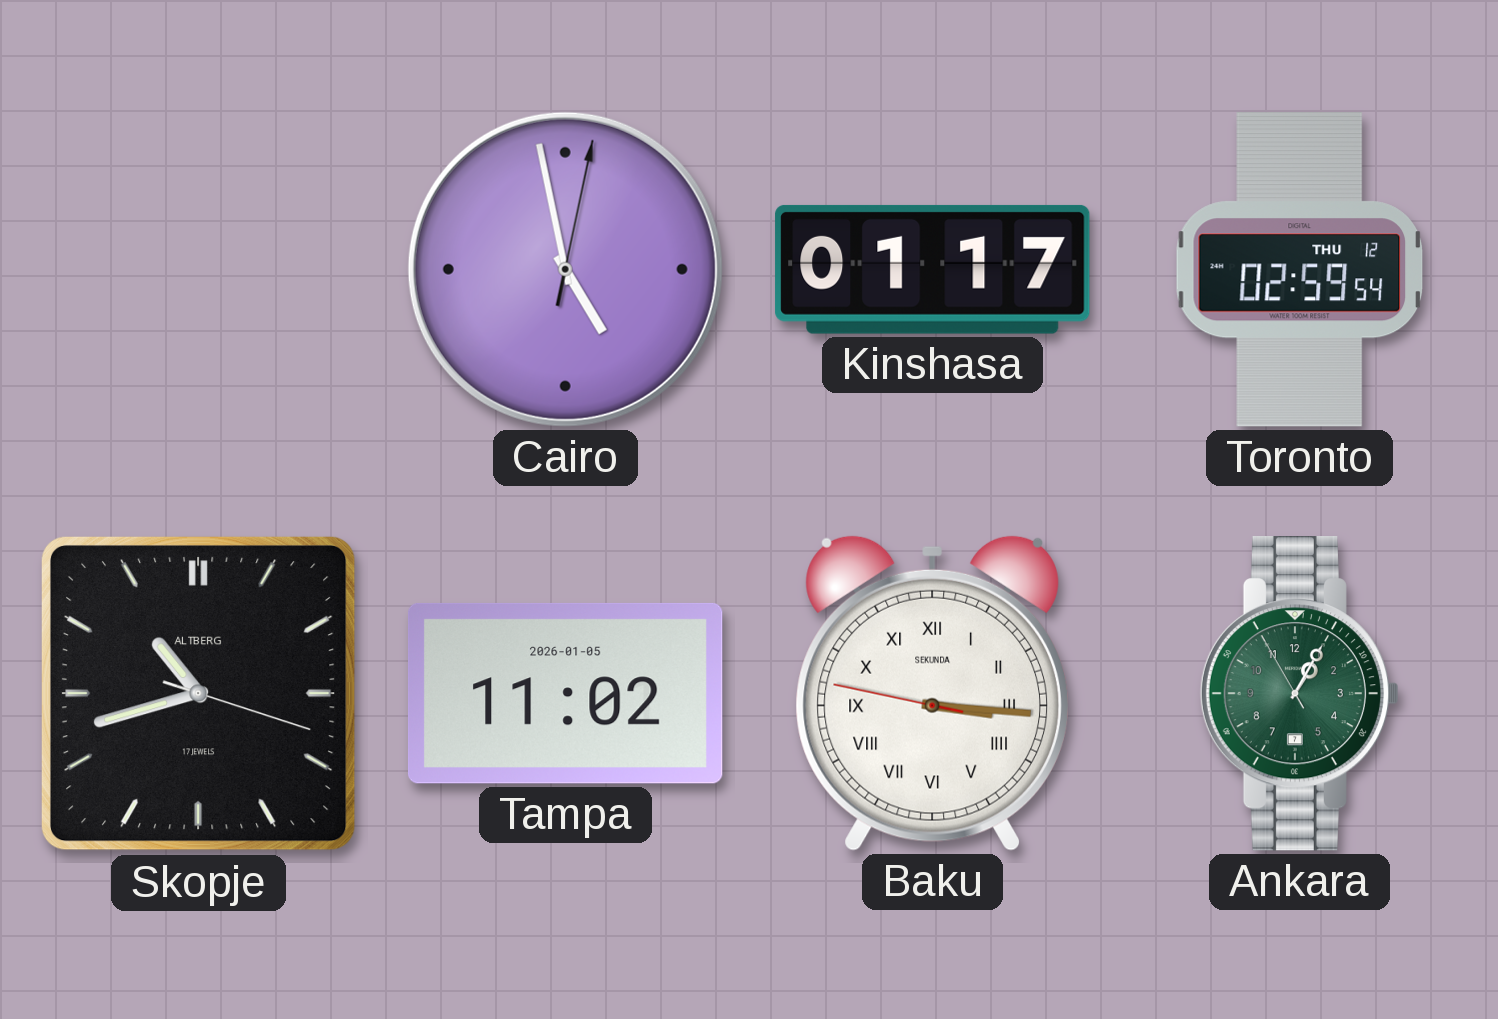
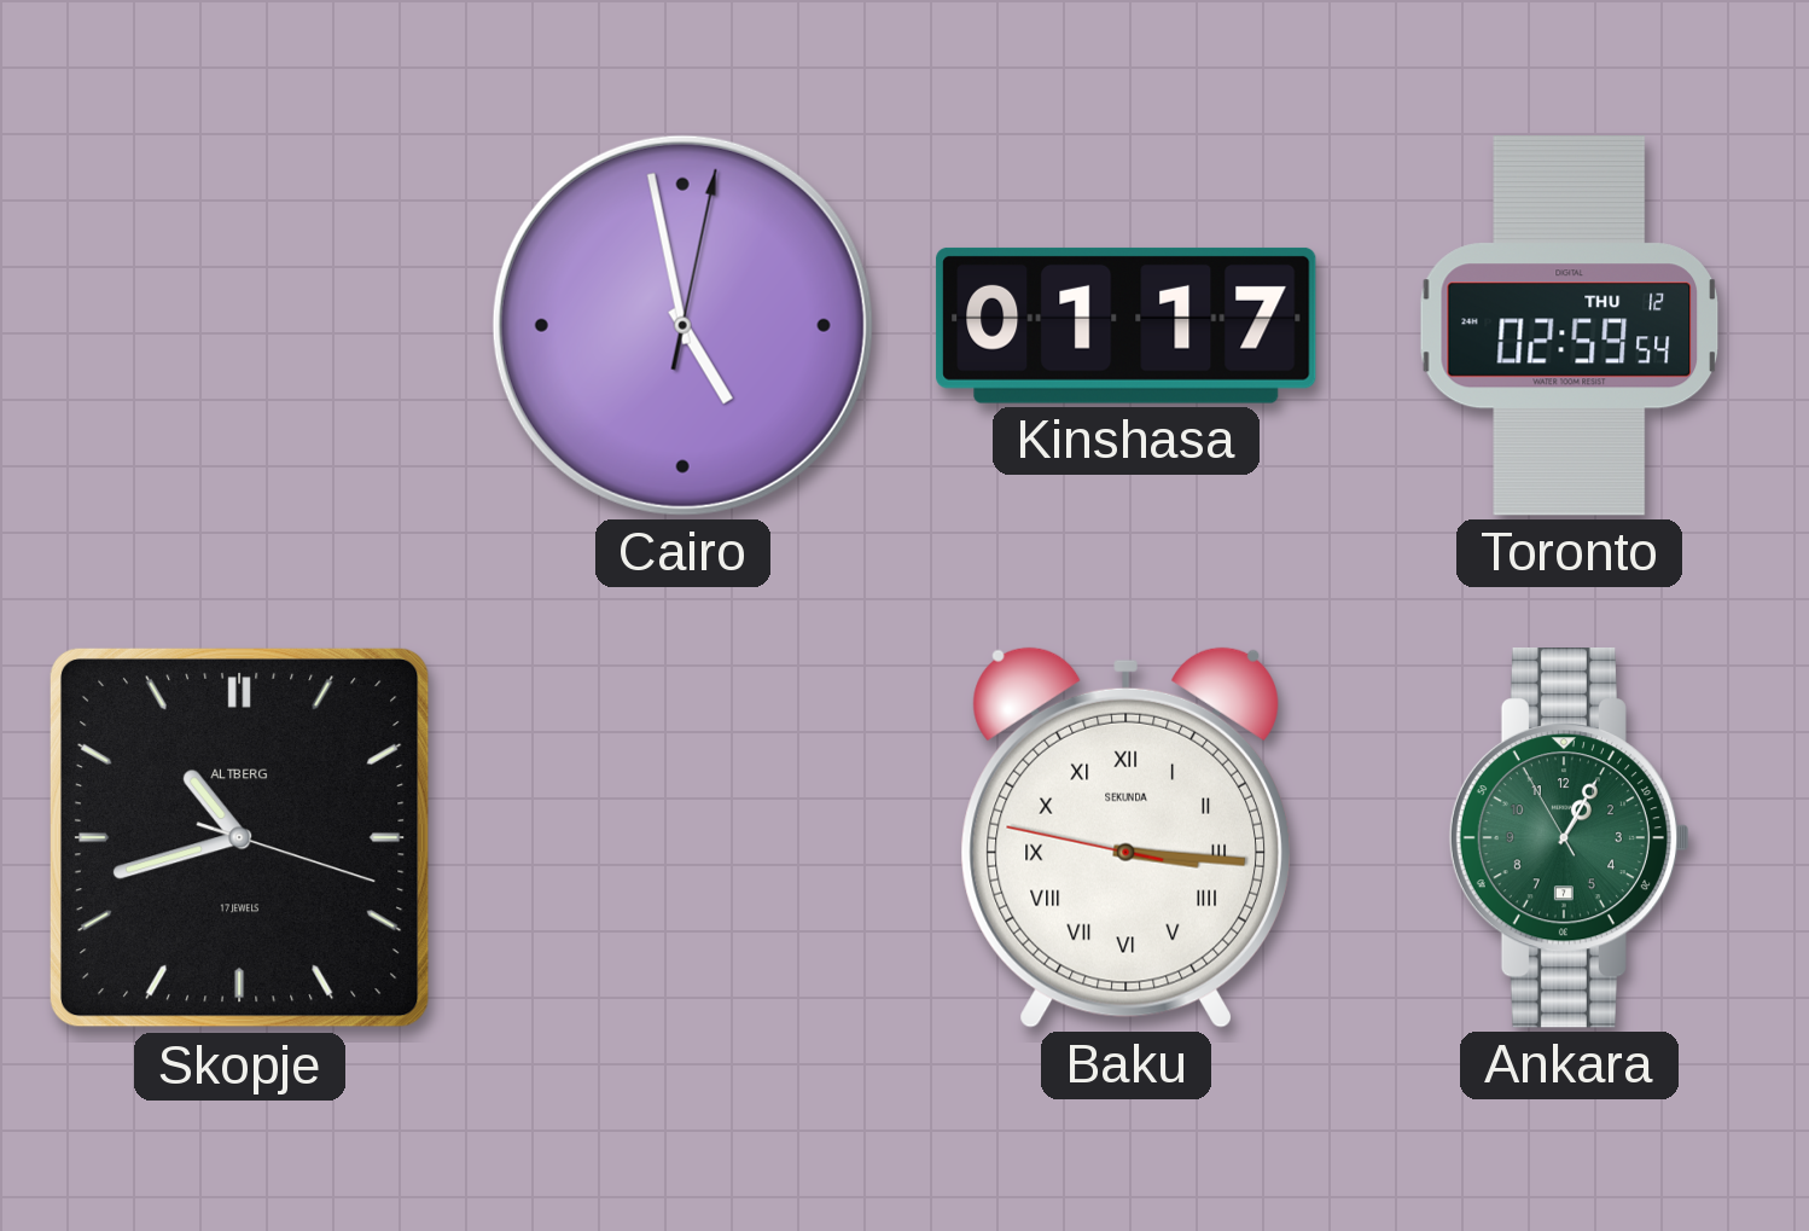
Tampa: 11:02 -> none (565, 693)
